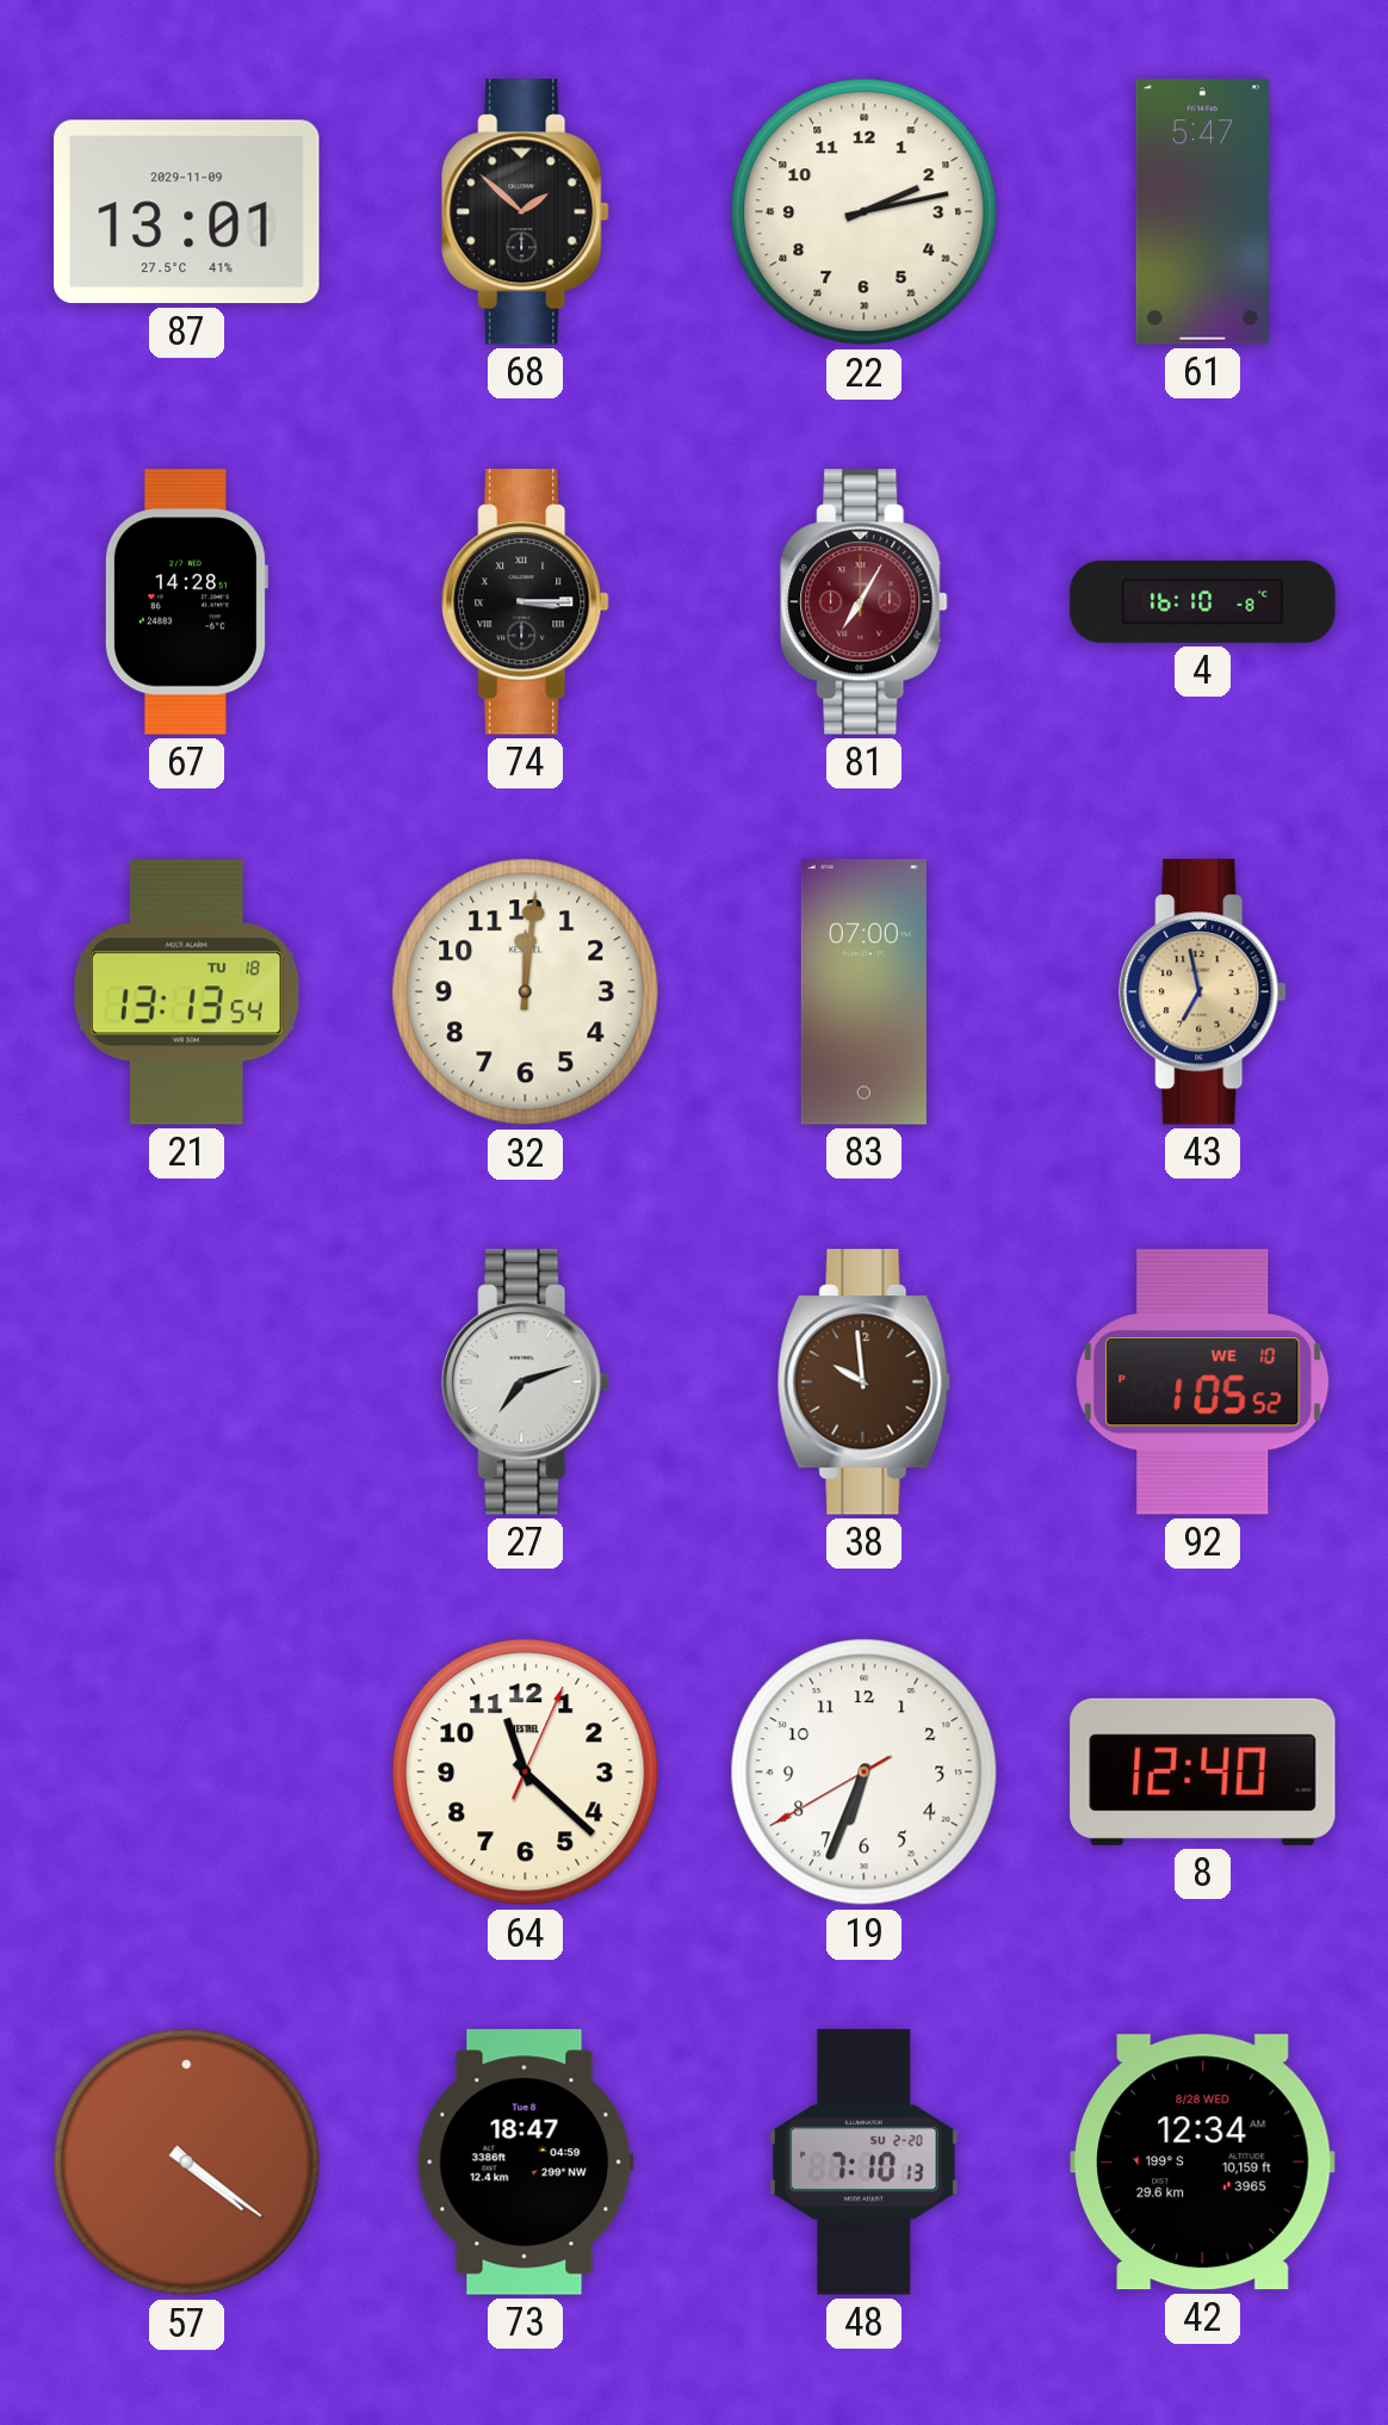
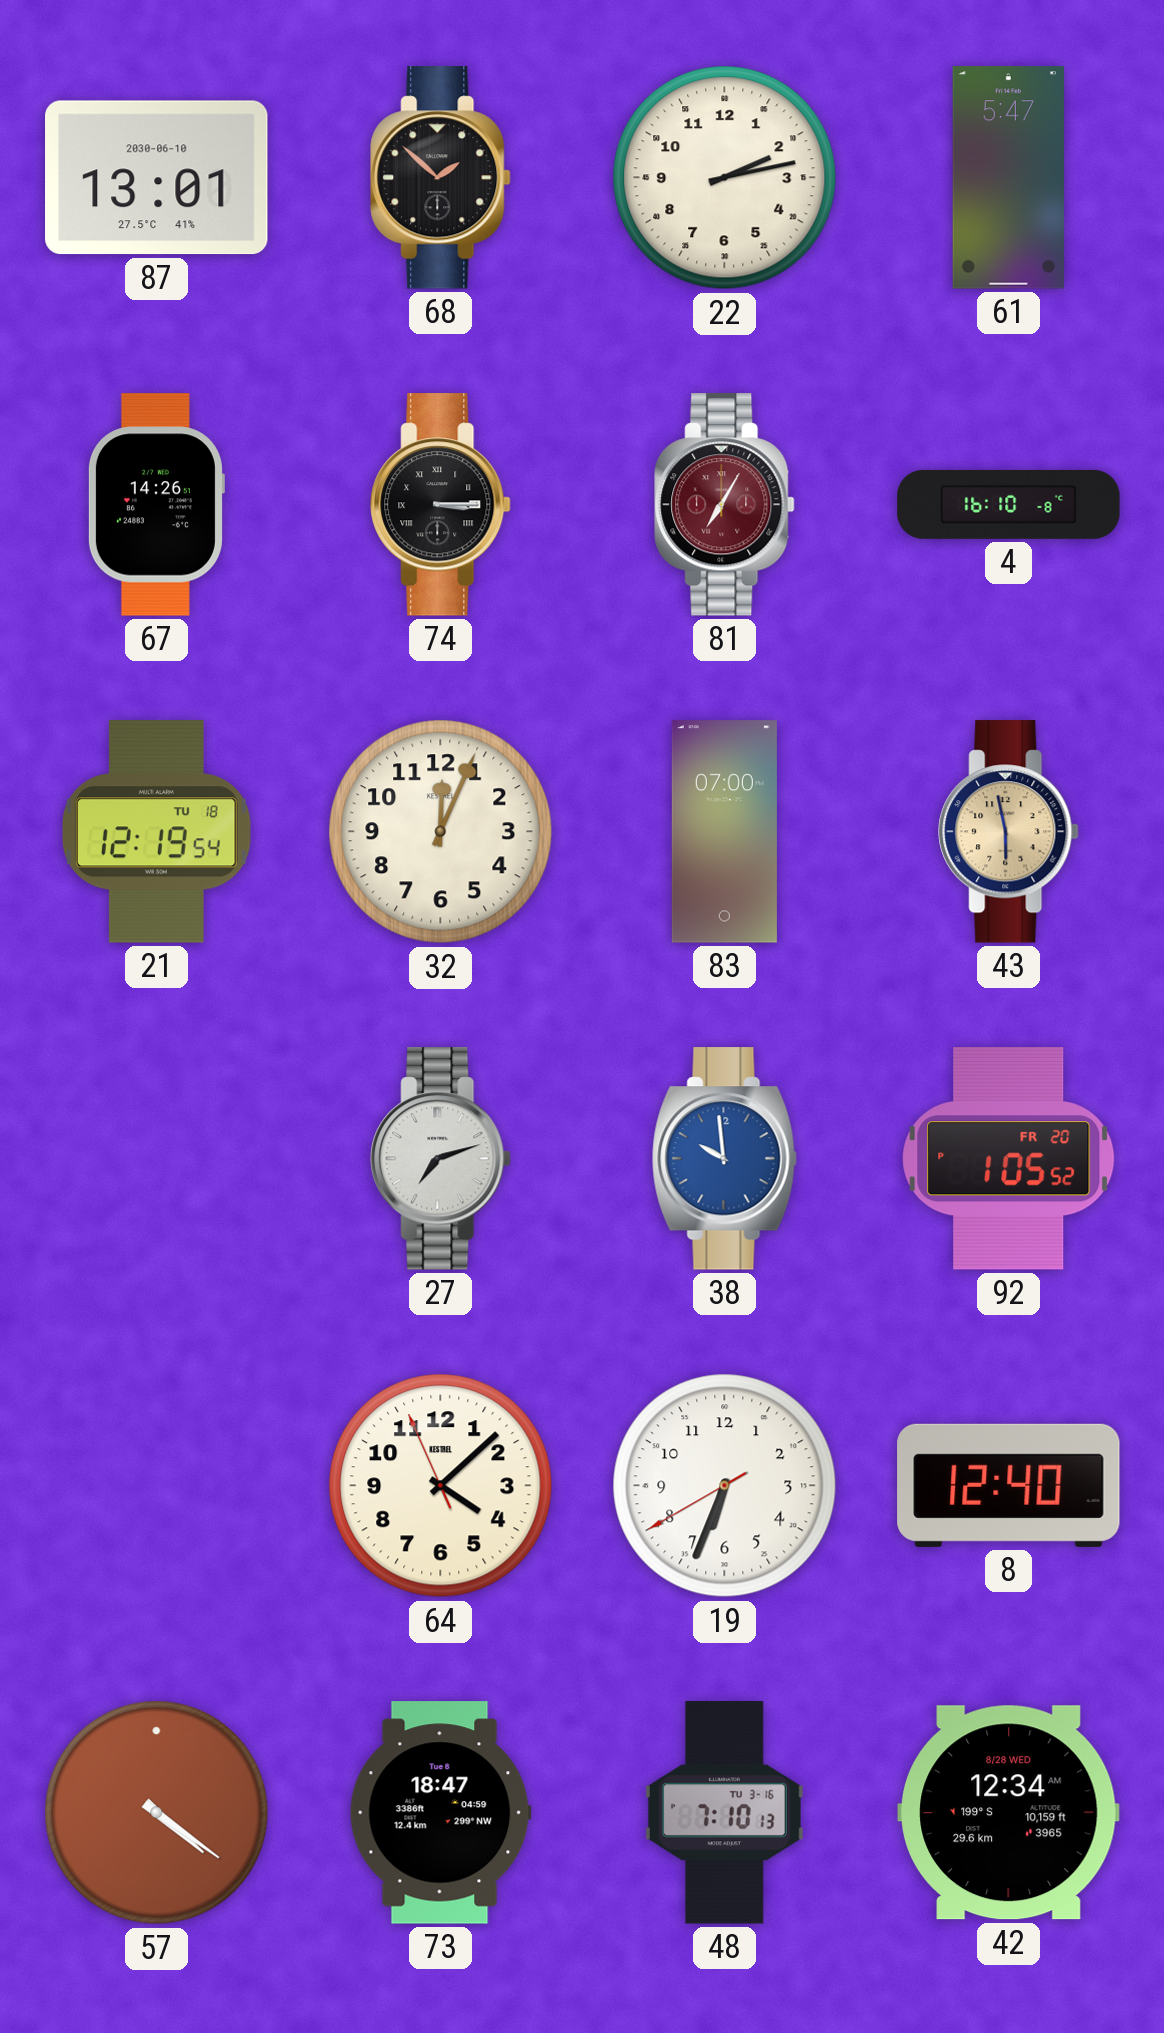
87 date: 2029-11-09 -> 2030-06-10 (157, 178)
67: 14:28 -> 14:26 (156, 505)
21: 13:13 -> 12:19 (156, 832)
32: 12:01 -> 12:04 (441, 832)
43: 6:58 -> 5:58 (1009, 832)
38 dial: brown -> blue (724, 1159)
92 date: WE 10 -> FR 20 (1009, 1159)
64: 11:22 -> 4:07 (441, 1486)
48 date: SU 2-20 -> TU 3-16 (724, 1813)
